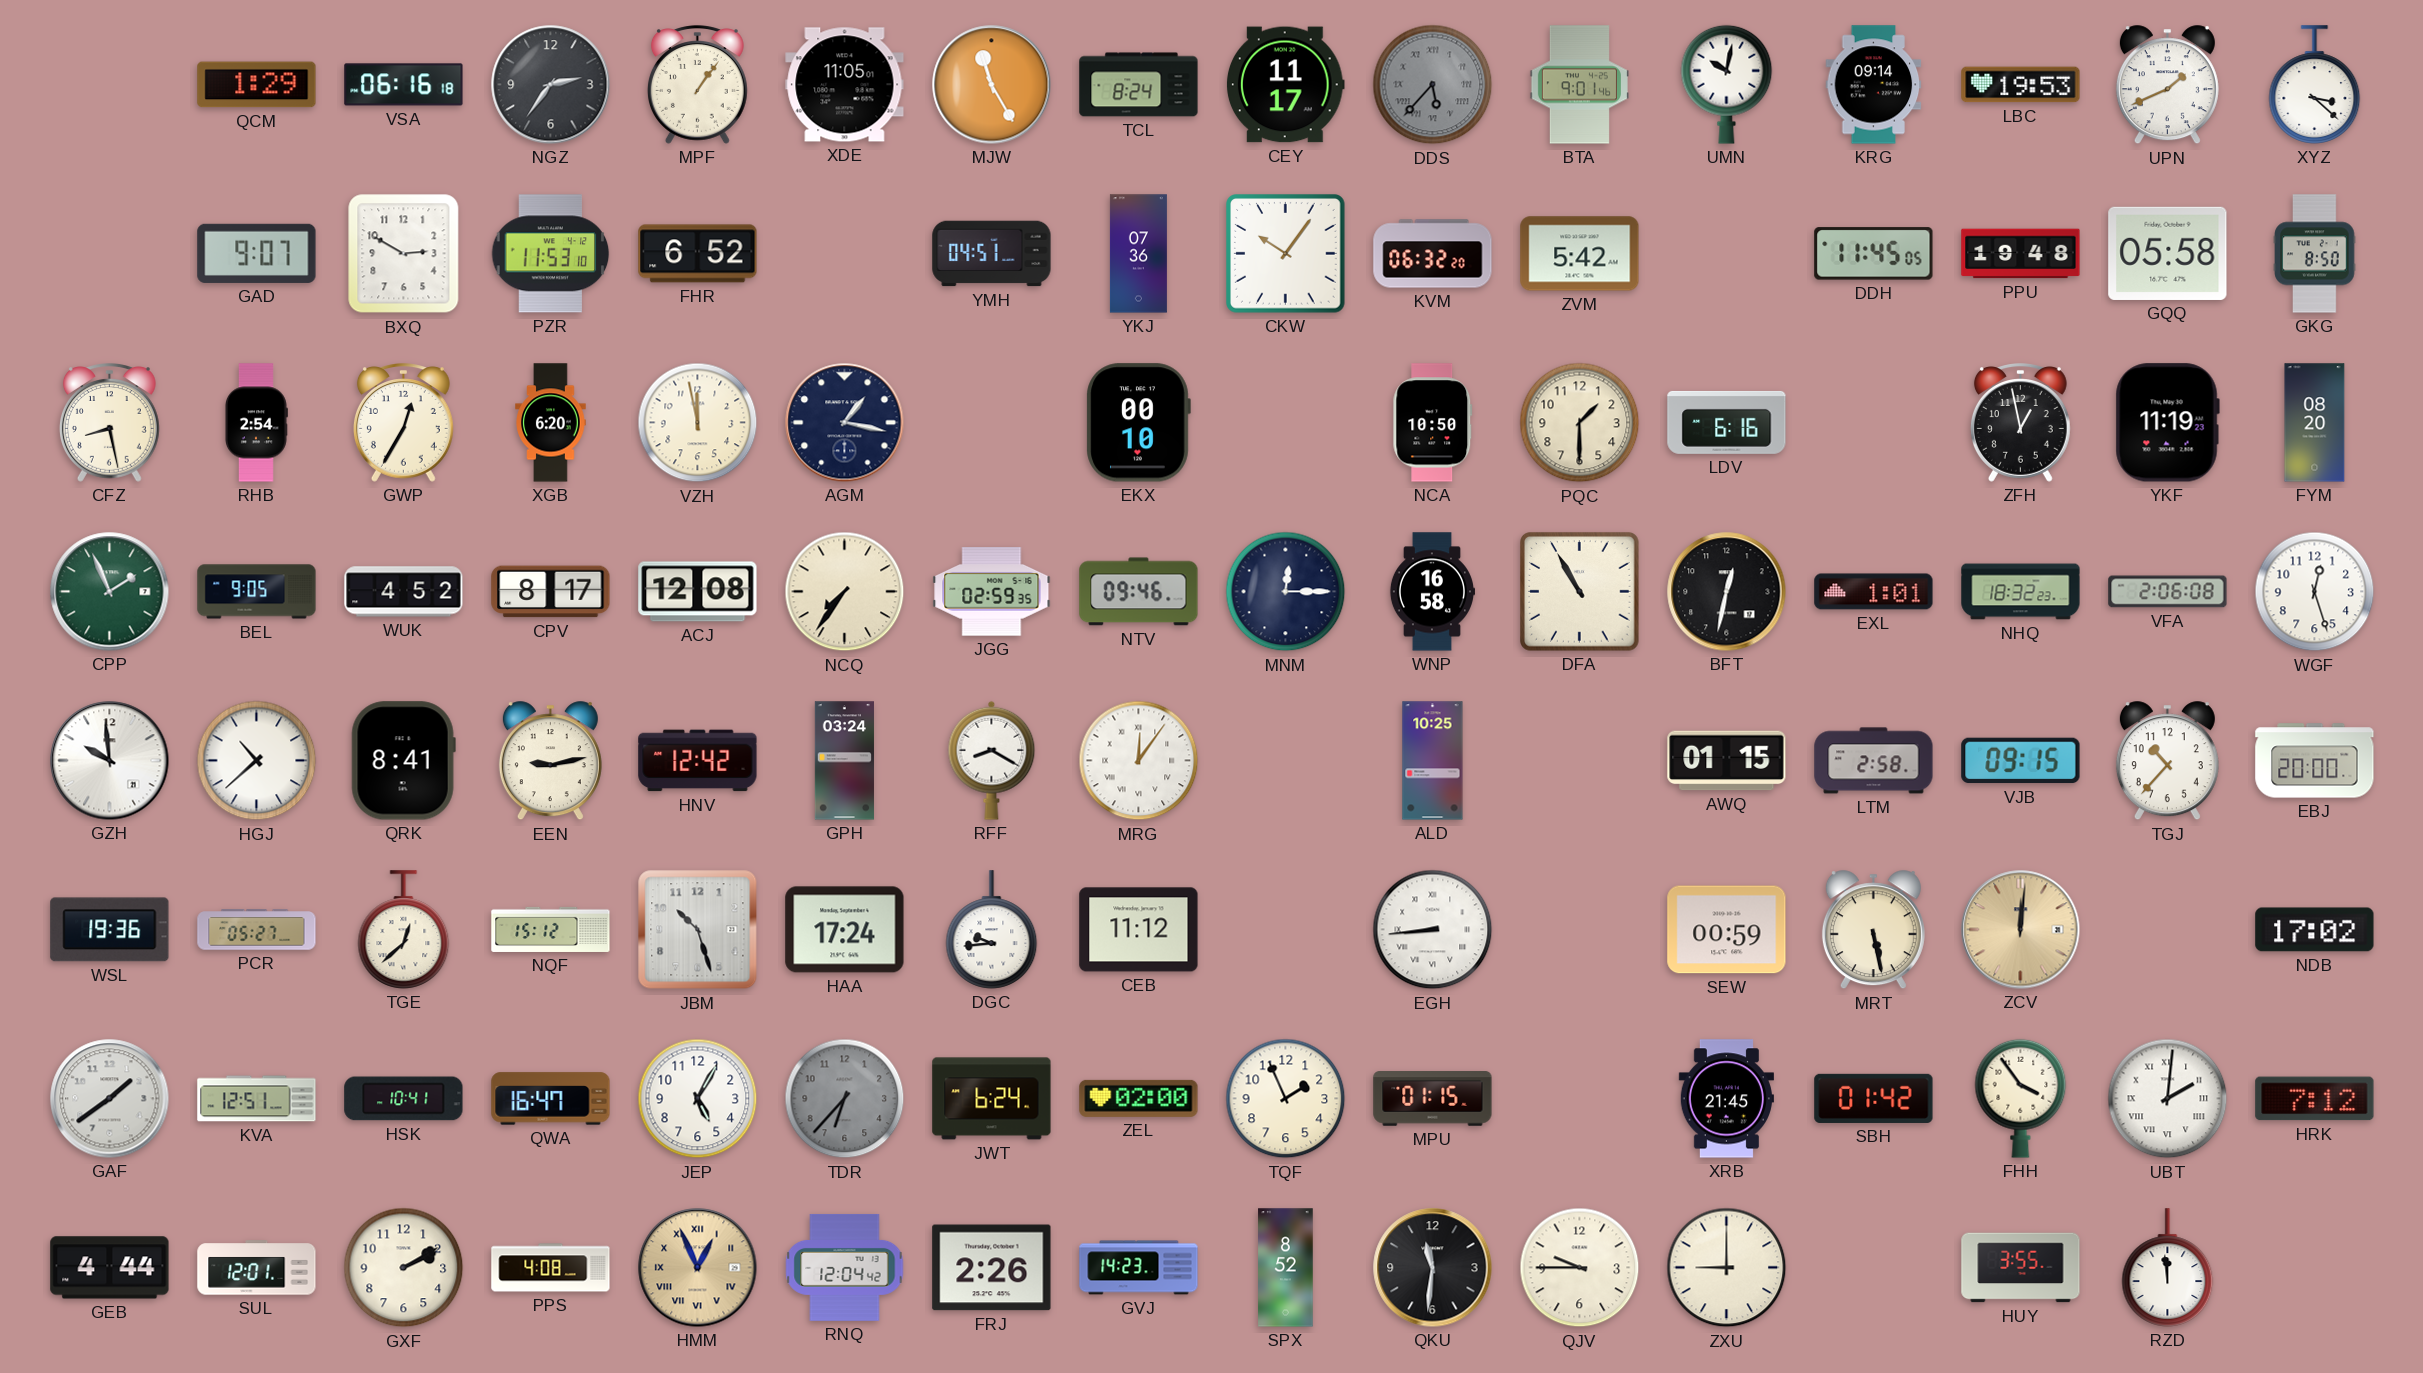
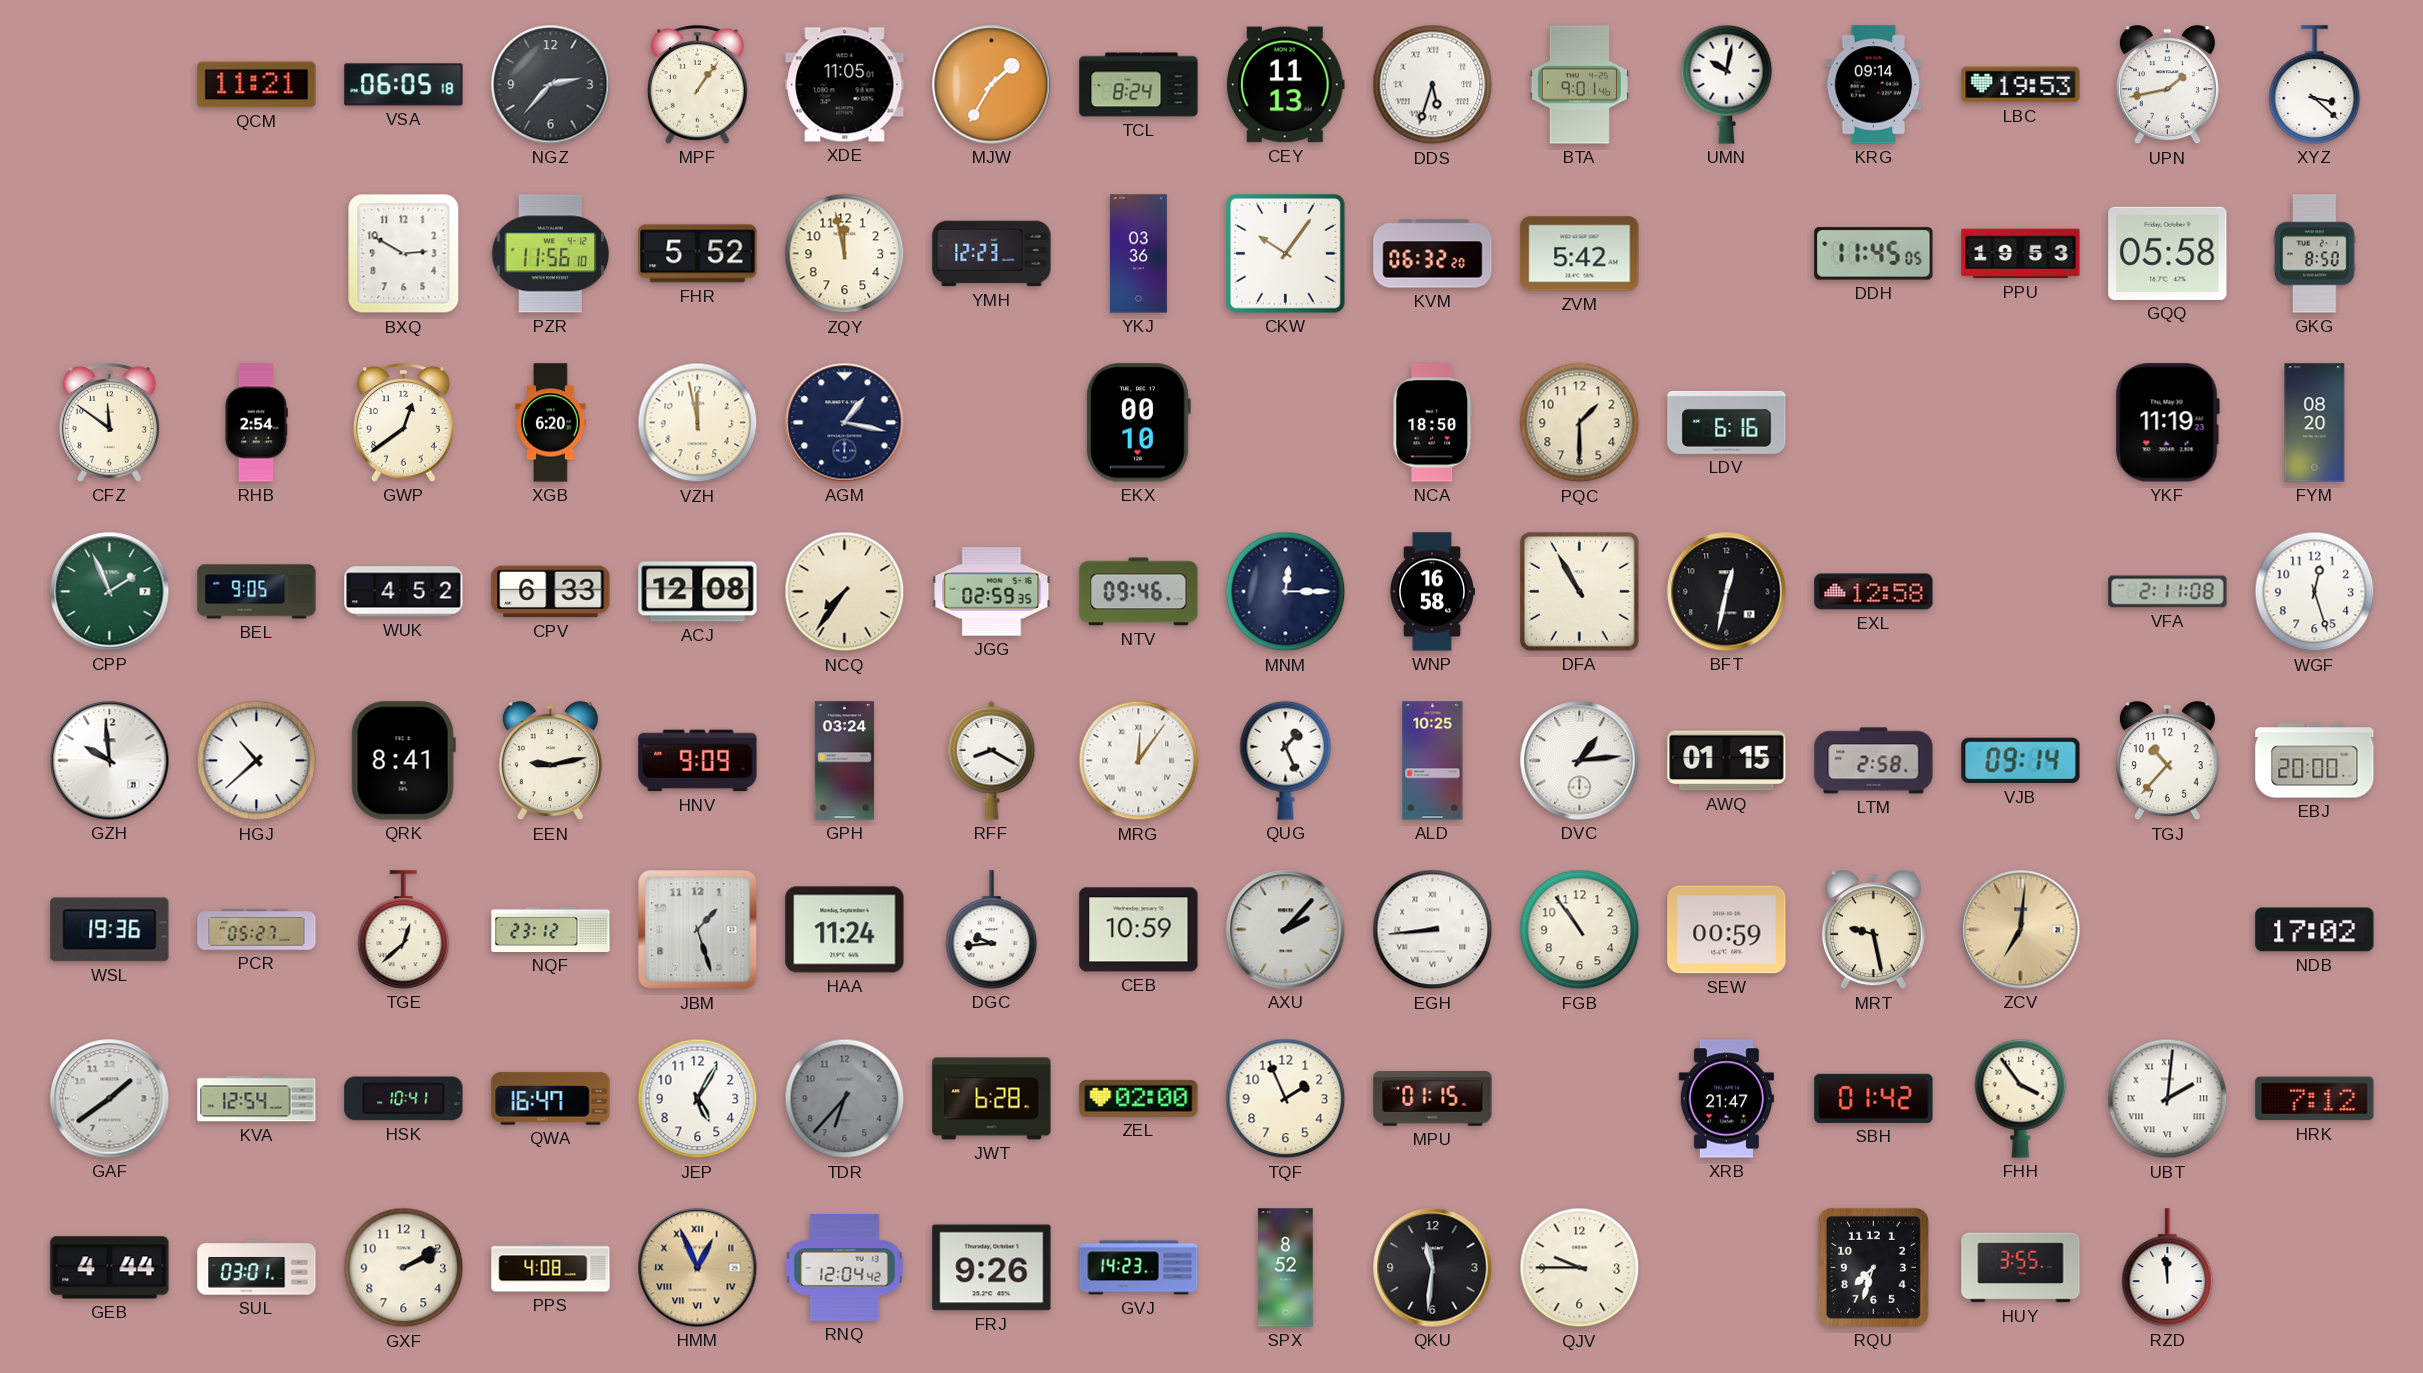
QCM: 1:29 -> 11:21 (257, 85)
VSA: 06:16 -> 06:05 (404, 85)
NGZ: 2:36 -> 2:37 (551, 85)
MJW: 11:25 -> 1:35 (992, 85)
CEY: 11:17 -> 11:13 (1286, 85)
DDS: 5:37 -> 5:33 (1433, 85)
DDS dial: grey -> white (1433, 85)
UPN: 1:41 -> 1:43 (2167, 85)
GAD: 9:07 -> none (257, 253)
PZR: 11:53 -> 11:56 (551, 254)
FHR: 6:52 -> 5:52 (698, 254)
ZQY: none -> 11:58 (845, 254)
YMH: 04:51 -> 12:23 (992, 254)
YKJ: 07:36 -> 03:36 (1138, 254)
PPU: 19:48 -> 19:53 (2021, 254)
CFZ: 8:28 -> 11:51 (109, 423)
GWP: 12:35 -> 12:39 (403, 423)
NCA: 10:50 -> 18:50 (1433, 423)
ZFH: 12:58 -> none (2020, 423)
CPV: 8:17 -> 6:33 (551, 592)
EXL: 1:01 -> 12:58 (1874, 592)
NHQ: 18:32 -> none (2021, 592)
VFA: 2:06 -> 2:11 (2168, 592)
HNV: 12:42 -> 9:09 (698, 761)
QUG: none -> 1:26 (1286, 760)
DVC: none -> 1:14 (1580, 761)
VJB: 09:15 -> 09:14 (2021, 761)
NQF: 15:12 -> 23:12 (551, 929)
JBM: 10:27 -> 1:27 (698, 930)
HAA: 17:24 -> 11:24 (845, 930)
CEB: 11:12 -> 10:59 (1139, 930)
AXU: none -> 2:07 (1286, 930)
FGB: none -> 10:54 (1580, 930)
MRT: 5:28 -> 9:28 (1873, 930)
ZCV: 12:01 -> 7:01 (2021, 930)
KVA: 12:51 -> 12:54 (257, 1099)
JWT: 6:24 -> 6:28 (992, 1099)
XRB: 21:45 -> 21:47 (1726, 1099)
SUL: 12:01 -> 03:01 (257, 1268)
FRJ: 2:26 -> 9:26 (992, 1268)
ZXU: 9:00 -> none (1727, 1268)
RQU: none -> 7:33 (1873, 1267)
